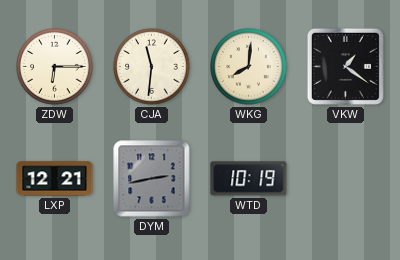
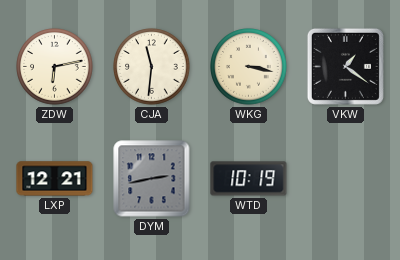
ZDW: 6:15 -> 6:13 (55, 67)
WKG: 8:01 -> 3:17 (249, 67)
